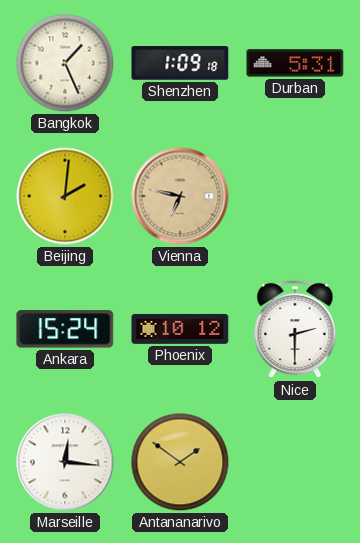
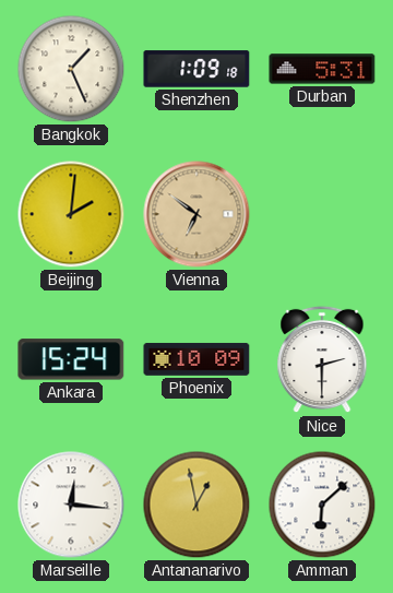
Vienna: 6:47 -> 6:51 (196, 214)
Phoenix: 10:12 -> 10:09 (196, 359)
Antananarivo: 1:51 -> 12:58 (196, 505)
Amman: none -> 6:08 (322, 505)
